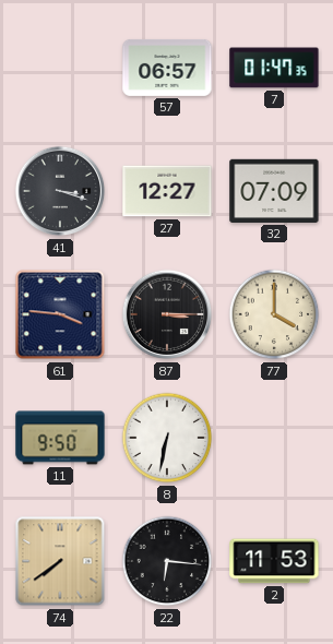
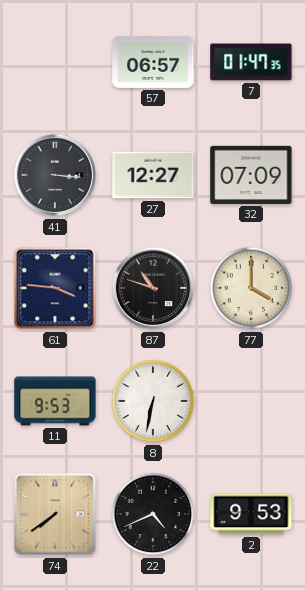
41: 3:18 -> 3:16 (55, 175)
87: 3:15 -> 10:48 (153, 288)
11: 9:50 -> 9:53 (55, 401)
22: 6:16 -> 4:41 (153, 514)
2: 11:53 -> 9:53 (251, 514)
